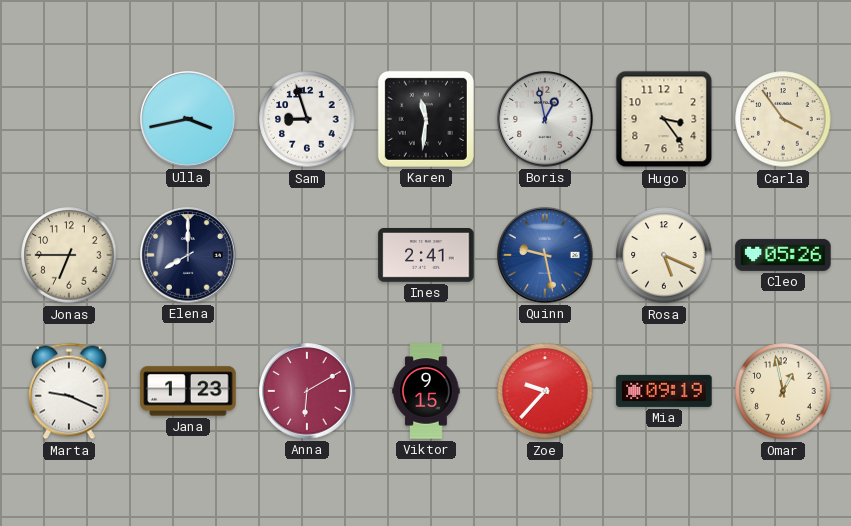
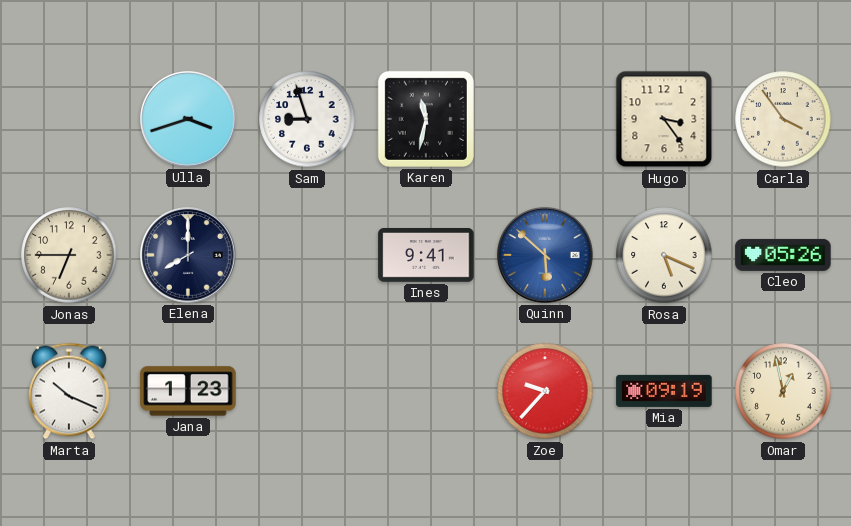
Ulla: 3:43 -> 3:42 (188, 119)
Karen: 11:31 -> 11:32 (426, 119)
Boris: 12:58 -> none (545, 119)
Ines: 2:41 -> 9:41 (426, 256)
Quinn: 9:28 -> 5:52 (545, 255)
Marta: 9:19 -> 10:19 (69, 391)
Anna: 6:10 -> none (307, 391)
Viktor: 9:15 -> none (426, 391)
